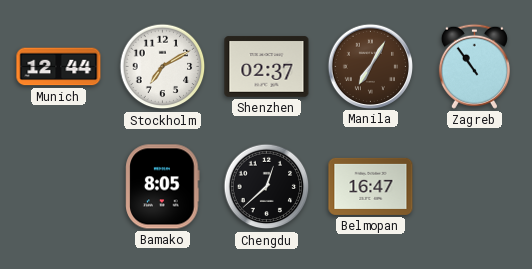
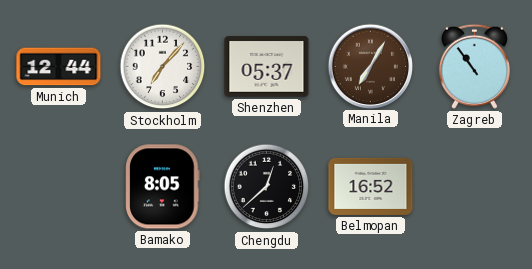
Stockholm: 7:10 -> 7:07 (163, 67)
Shenzhen: 02:37 -> 05:37 (267, 67)
Belmopan: 16:47 -> 16:52 (371, 186)
